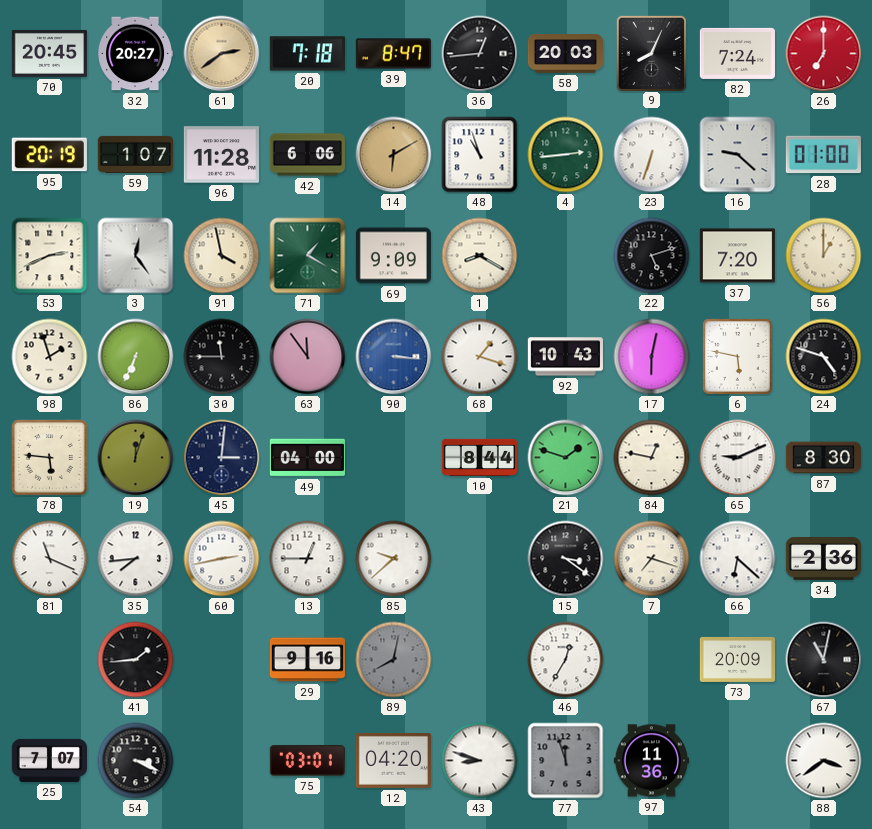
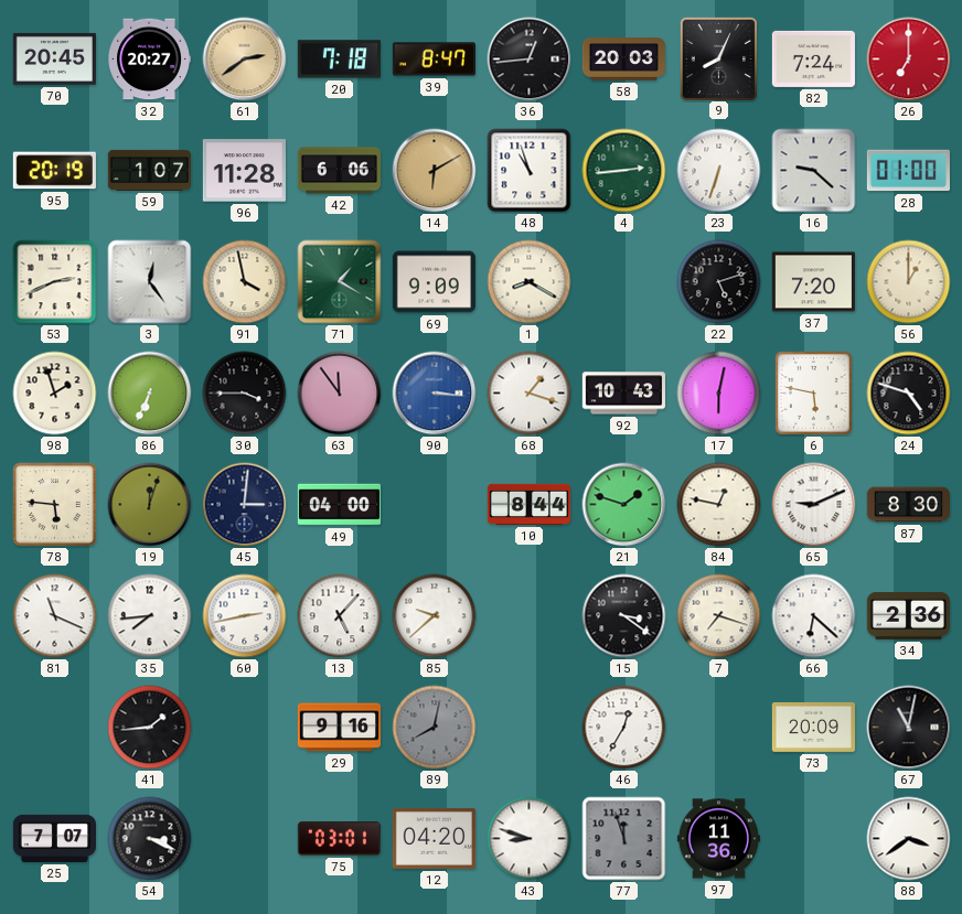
30: 11:45 -> 3:45 (245, 394)
13: 12:45 -> 5:07 (340, 616)
